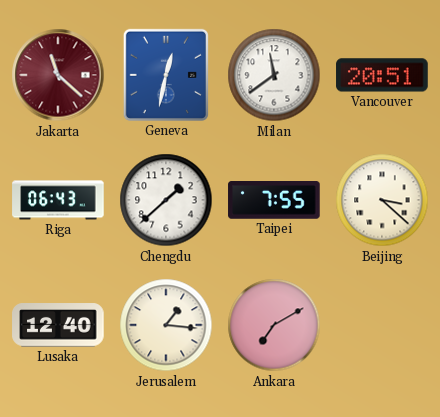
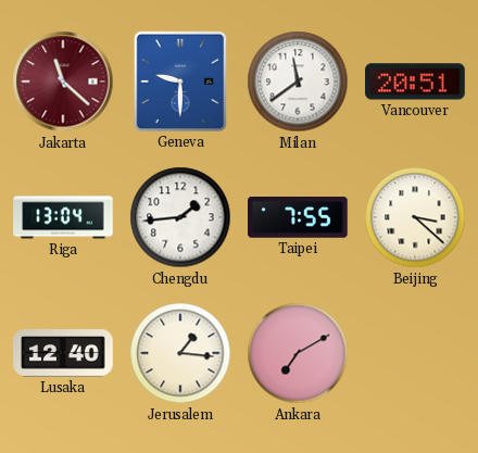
Geneva: 12:32 -> 9:30 (180, 81)
Riga: 06:43 -> 13:04 (63, 217)
Chengdu: 1:38 -> 1:44 (180, 217)
